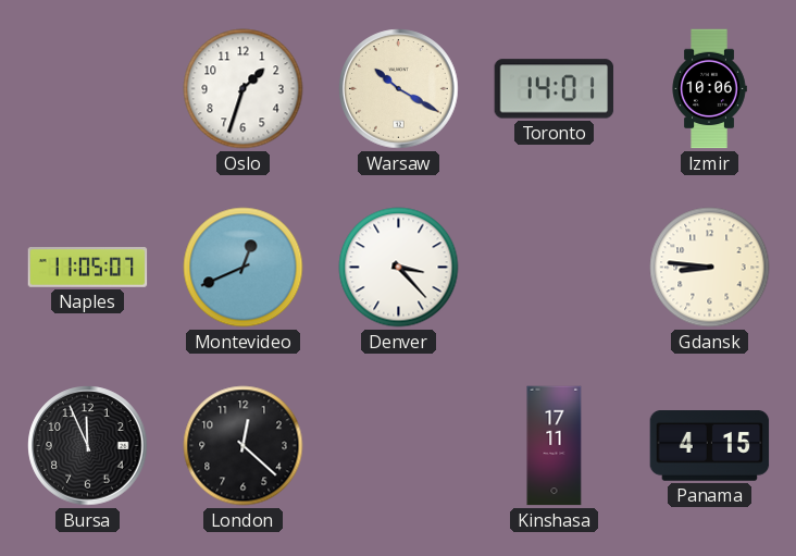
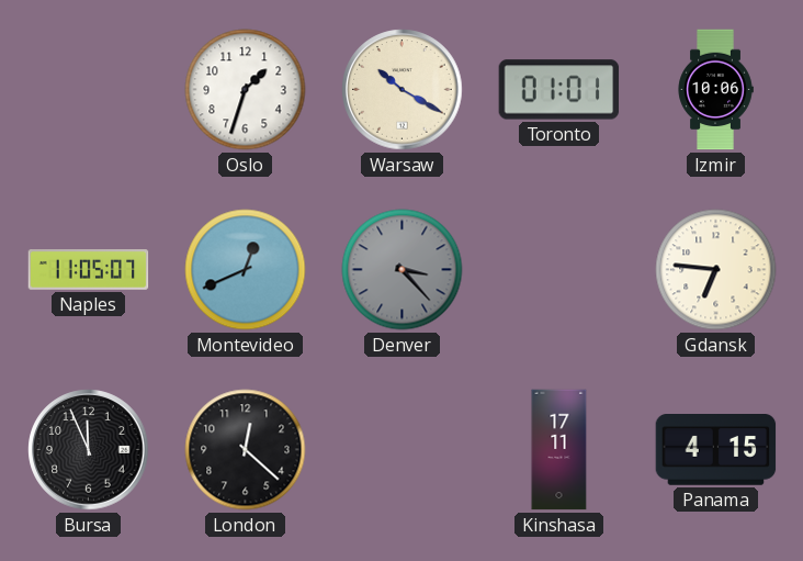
Toronto: 14:01 -> 01:01 (559, 90)
Denver dial: white -> grey (403, 270)
Gdansk: 8:46 -> 6:46 (716, 270)
